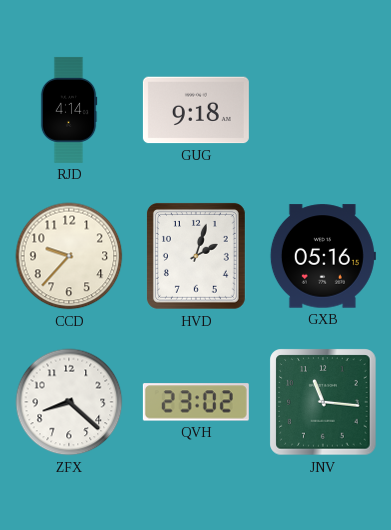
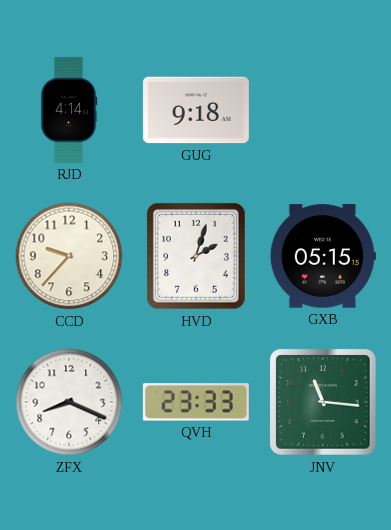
GXB: 05:16 -> 05:15 (323, 256)
ZFX: 8:22 -> 8:19 (69, 402)
QVH: 23:02 -> 23:33 (196, 402)
